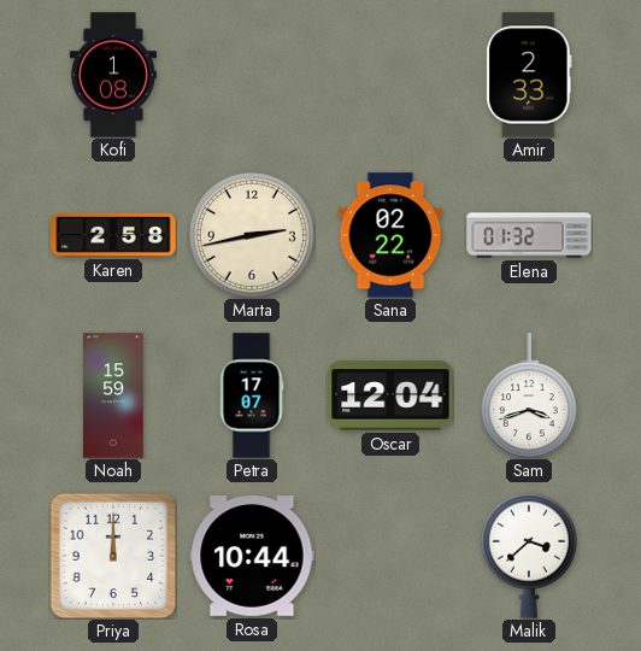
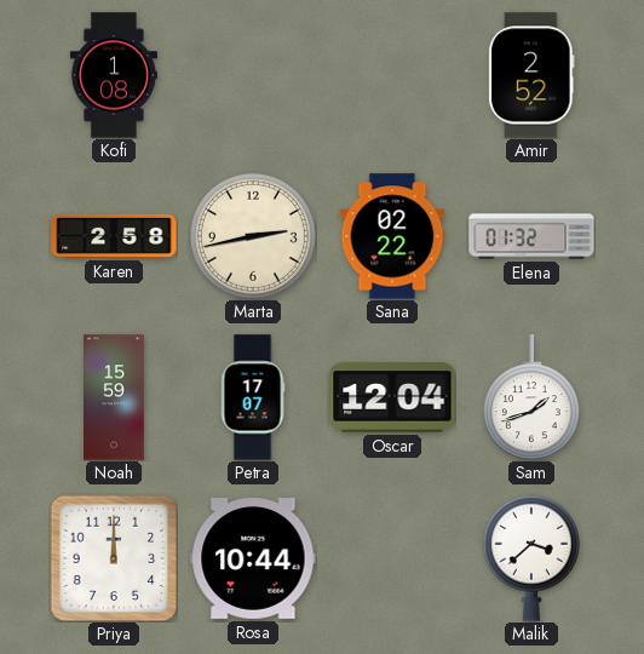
Amir: 2:33 -> 2:52 (531, 75)
Sam: 3:42 -> 1:42 (531, 397)
